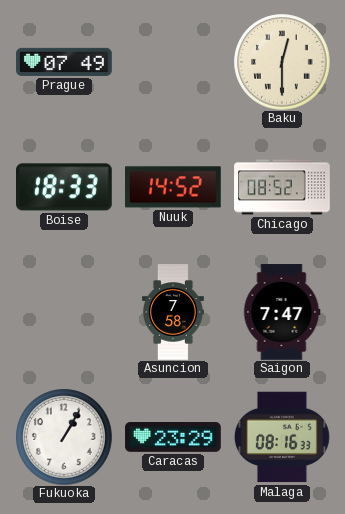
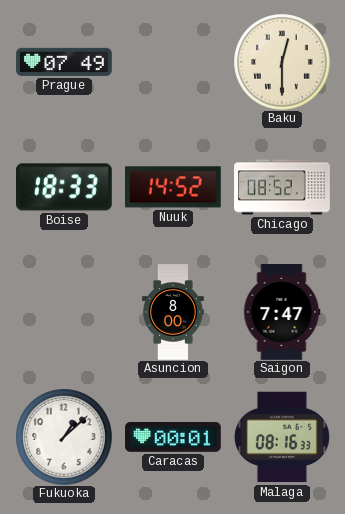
Asuncion: 7:58 -> 8:00 (173, 312)
Fukuoka: 1:05 -> 1:08 (64, 437)
Caracas: 23:29 -> 00:01 (173, 438)
